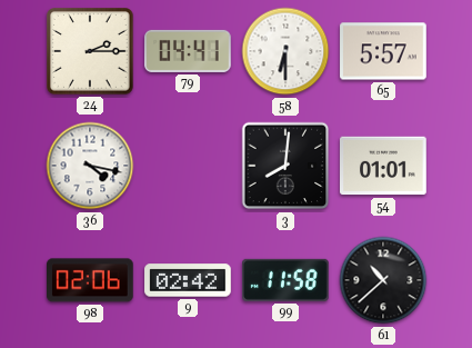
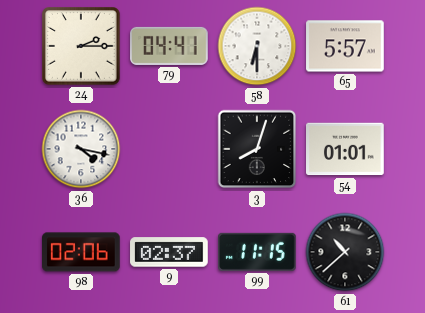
3: 8:01 -> 8:03 (257, 149)
9: 02:42 -> 02:37 (169, 252)
99: 11:58 -> 11:15 (258, 252)
